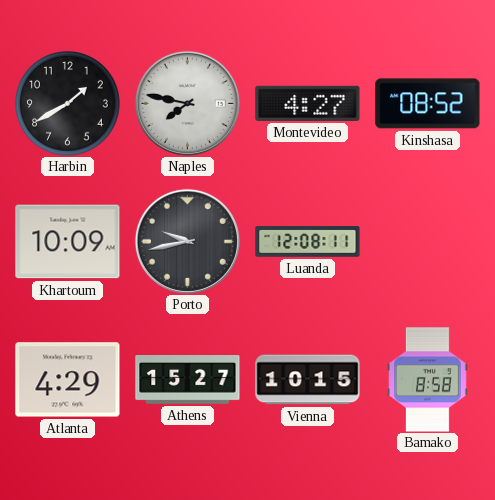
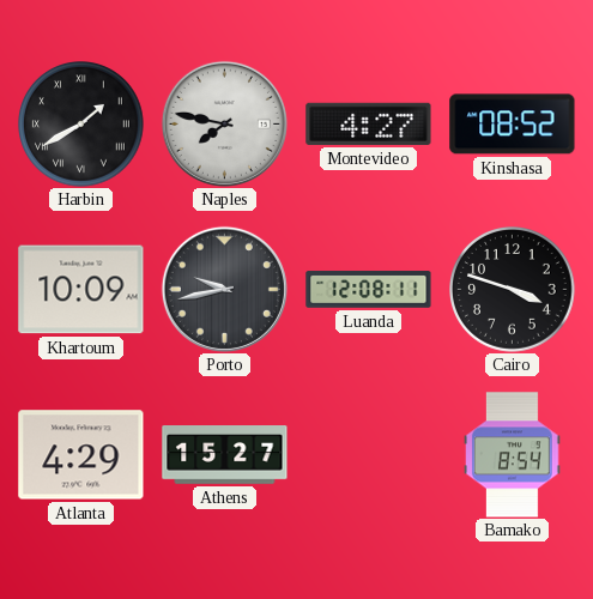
Harbin numerals: Arabic -> Roman (81, 125)
Cairo: none -> 3:48 (513, 290)
Vienna: 10:15 -> none (308, 380)
Bamako: 8:58 -> 8:54 (513, 455)
